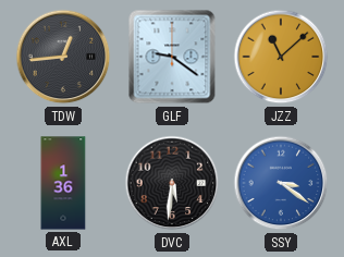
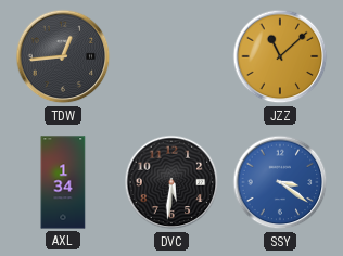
GLF: 9:21 -> none (172, 57)
AXL: 1:36 -> 1:34 (63, 182)
